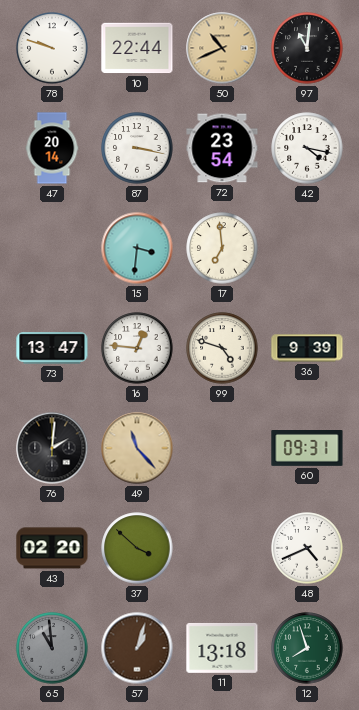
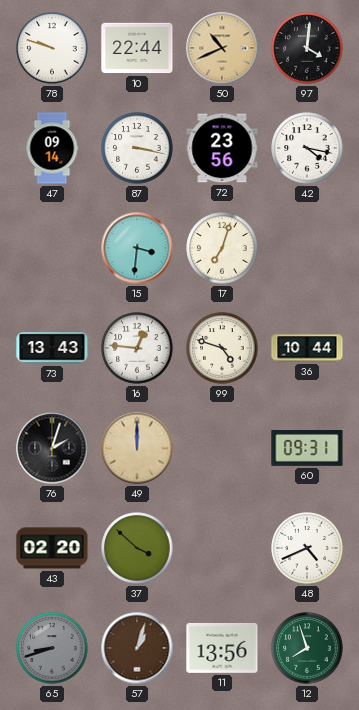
97: 11:01 -> 4:01 (307, 48)
47: 20:14 -> 09:14 (52, 148)
72: 23:54 -> 23:56 (222, 148)
17: 6:59 -> 7:03 (222, 248)
73: 13:47 -> 13:43 (52, 348)
36: 9:39 -> 10:44 (307, 348)
76: 2:01 -> 2:03 (52, 448)
49: 11:23 -> 12:00 (137, 448)
65: 10:59 -> 8:42 (52, 648)
11: 13:18 -> 13:56 (222, 648)
